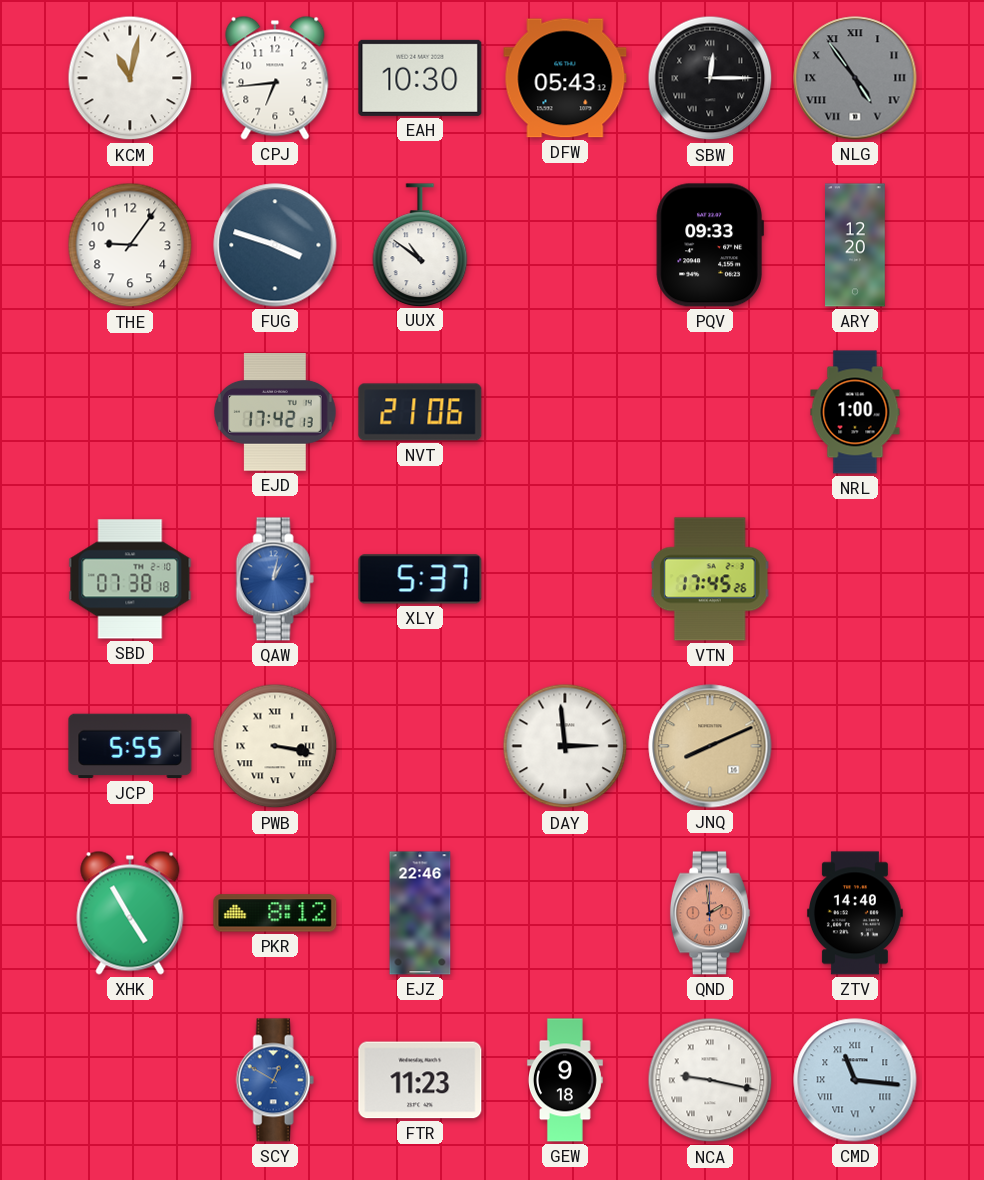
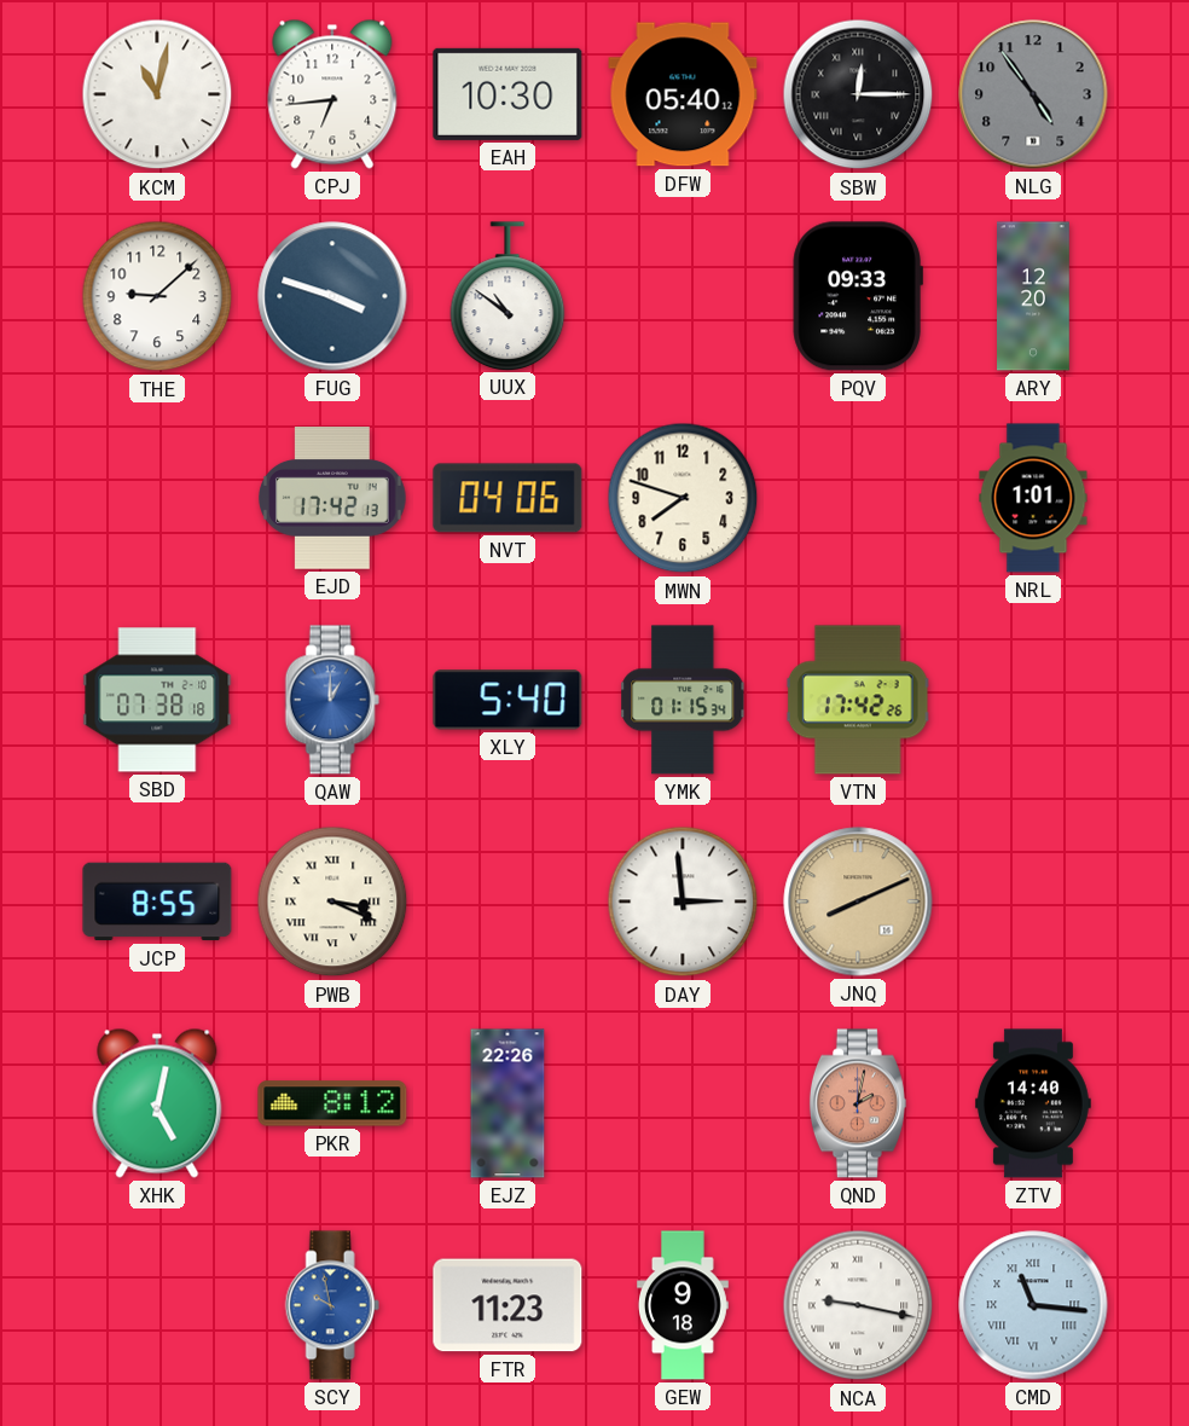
DFW: 05:43 -> 05:40 (683, 94)
NLG numerals: Roman -> Arabic (1033, 94)
THE: 9:06 -> 9:08 (157, 296)
NVT: 21:06 -> 04:06 (507, 498)
MWN: none -> 7:48 (683, 498)
NRL: 1:00 -> 1:01 (1033, 498)
QAW: 1:02 -> 1:00 (332, 700)
XLY: 5:37 -> 5:40 (507, 700)
YMK: none -> 01:15 (683, 700)
VTN: 17:45 -> 17:42 (858, 700)
JCP: 5:55 -> 8:55 (157, 902)
PWB: 3:17 -> 3:19 (332, 902)
XHK: 4:55 -> 5:02 (157, 1103)
EJZ: 22:46 -> 22:26 (507, 1103)
QND: 1:59 -> 2:02 (858, 1103)
SCY: 12:50 -> 9:58 (332, 1305)
